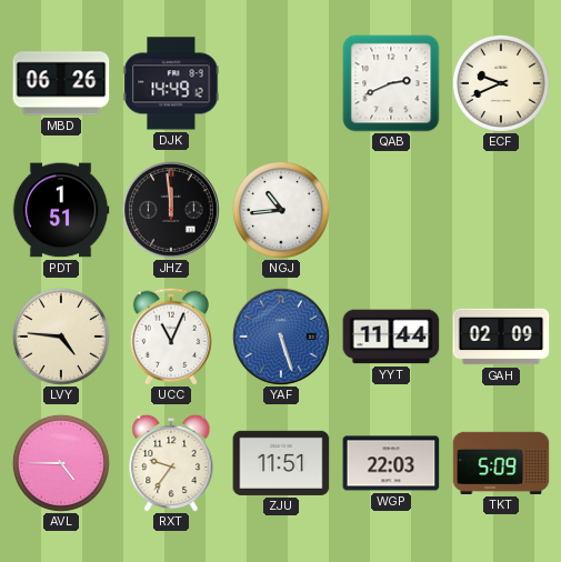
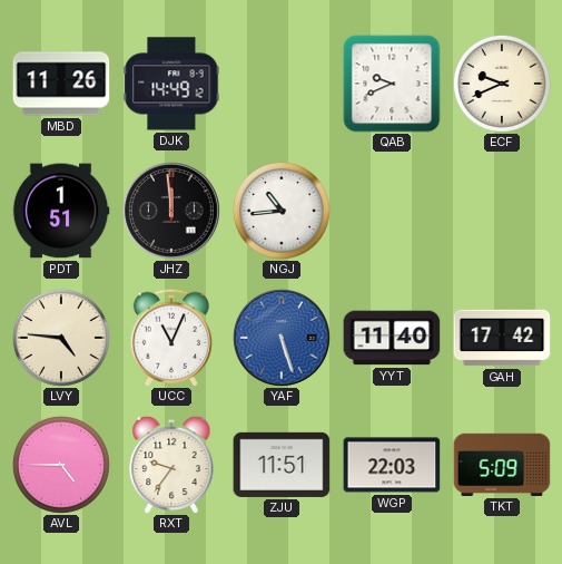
MBD: 06:26 -> 11:26 (61, 84)
QAB: 2:41 -> 9:41 (392, 84)
YYT: 11:44 -> 11:40 (392, 338)
GAH: 02:09 -> 17:42 (502, 338)
